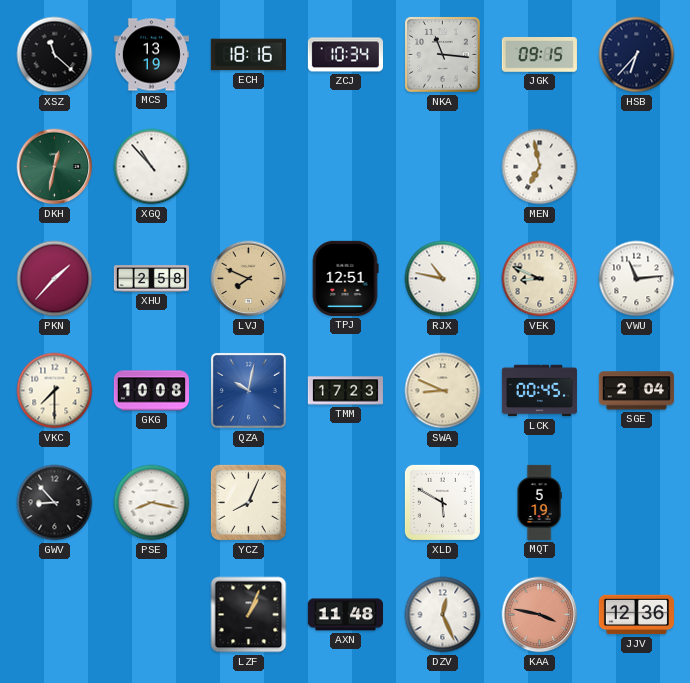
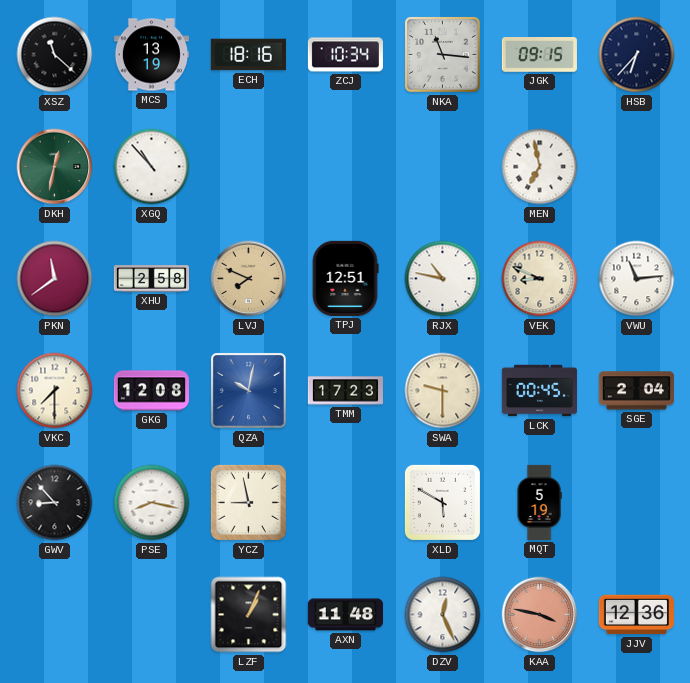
PKN: 1:37 -> 11:39 (55, 279)
GKG: 10:08 -> 12:08 (151, 391)
SWA: 8:49 -> 9:30 (443, 391)
YCZ: 8:04 -> 8:58 (248, 502)
